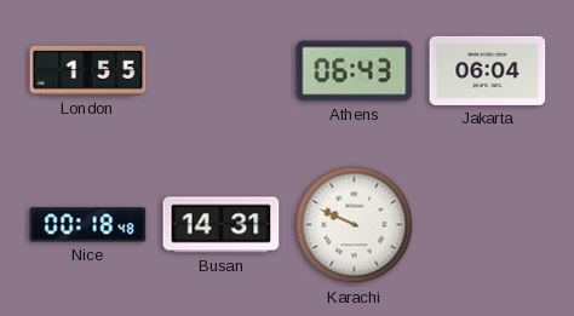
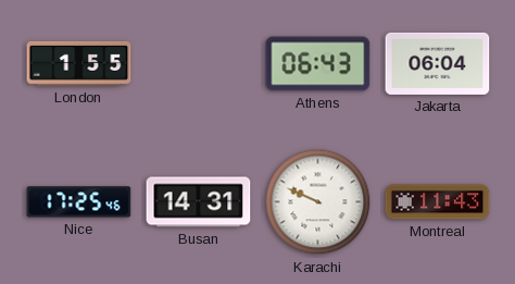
Nice: 00:18 -> 17:25 (79, 202)
Montreal: none -> 11:43 (438, 202)
